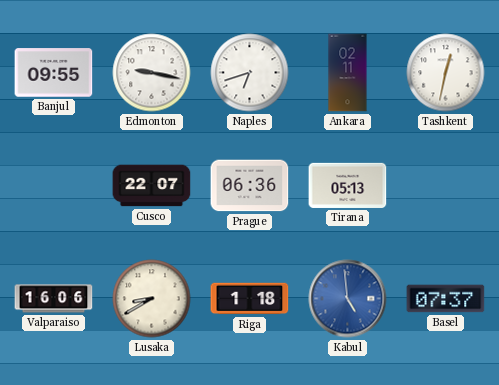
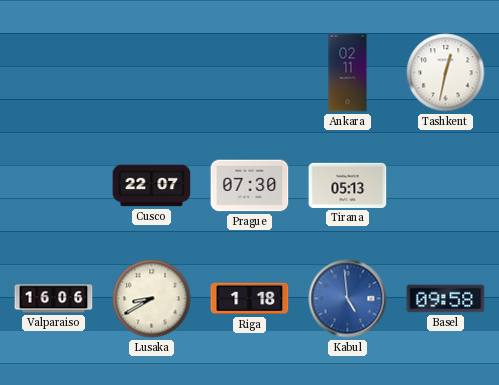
Banjul: 09:55 -> none (54, 73)
Edmonton: 9:17 -> none (152, 73)
Naples: 6:42 -> none (250, 73)
Prague: 06:36 -> 07:30 (250, 186)
Basel: 07:37 -> 09:58 (446, 299)
